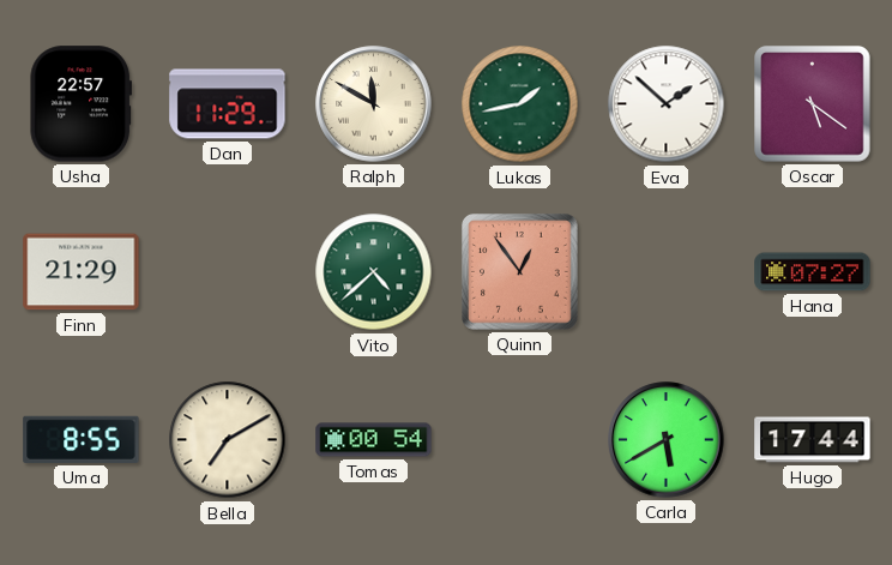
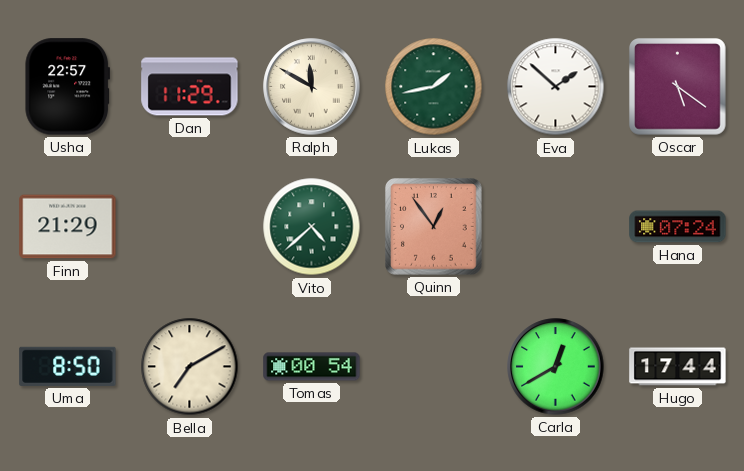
Hana: 07:27 -> 07:24 (678, 227)
Uma: 8:55 -> 8:50 (68, 366)
Carla: 5:40 -> 12:40 (556, 367)
